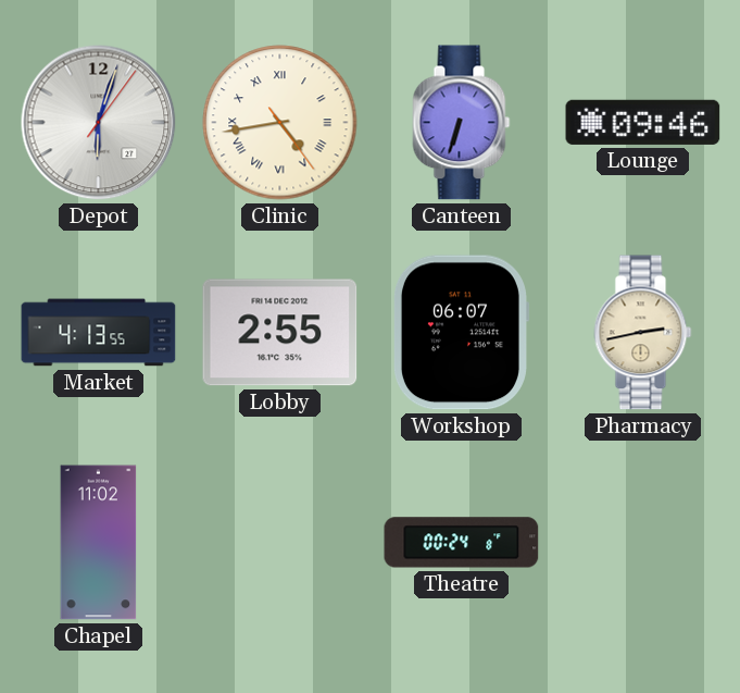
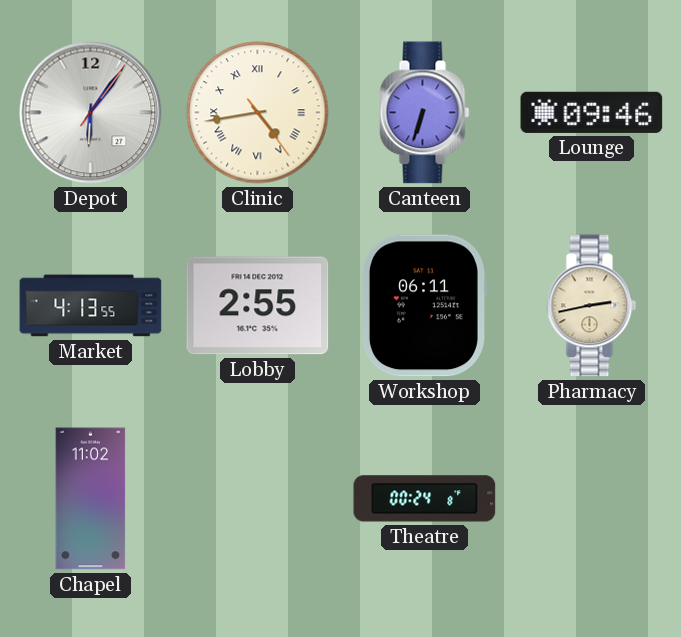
Depot: 6:03 -> 6:06 (91, 113)
Workshop: 06:07 -> 06:11 (424, 306)
